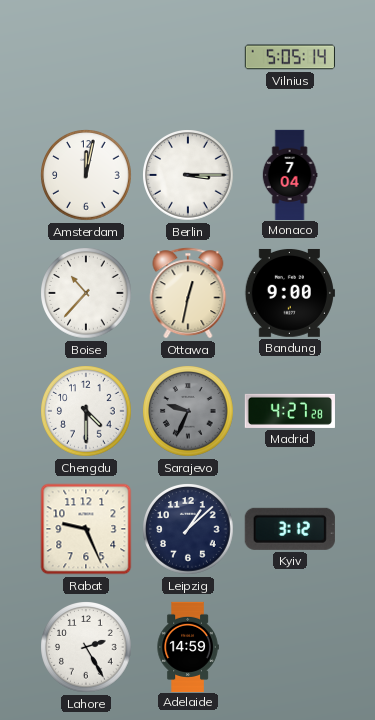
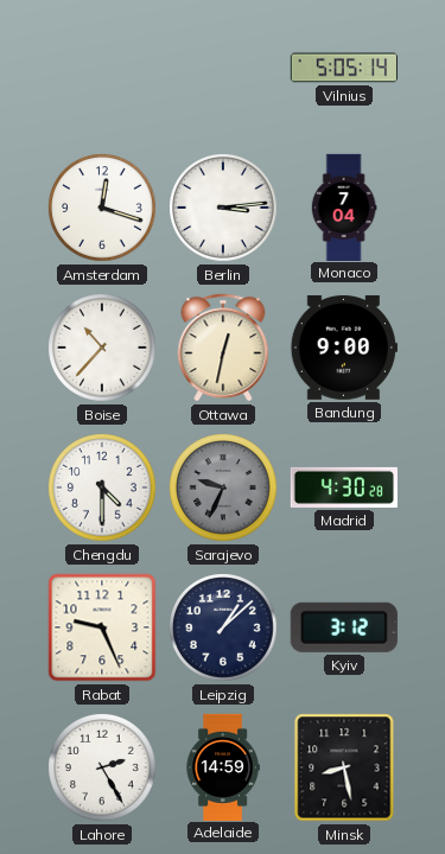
Amsterdam: 12:02 -> 12:18 (102, 208)
Berlin: 3:15 -> 3:14 (223, 208)
Madrid: 4:27 -> 4:30 (344, 487)
Minsk: none -> 8:28 (344, 767)
